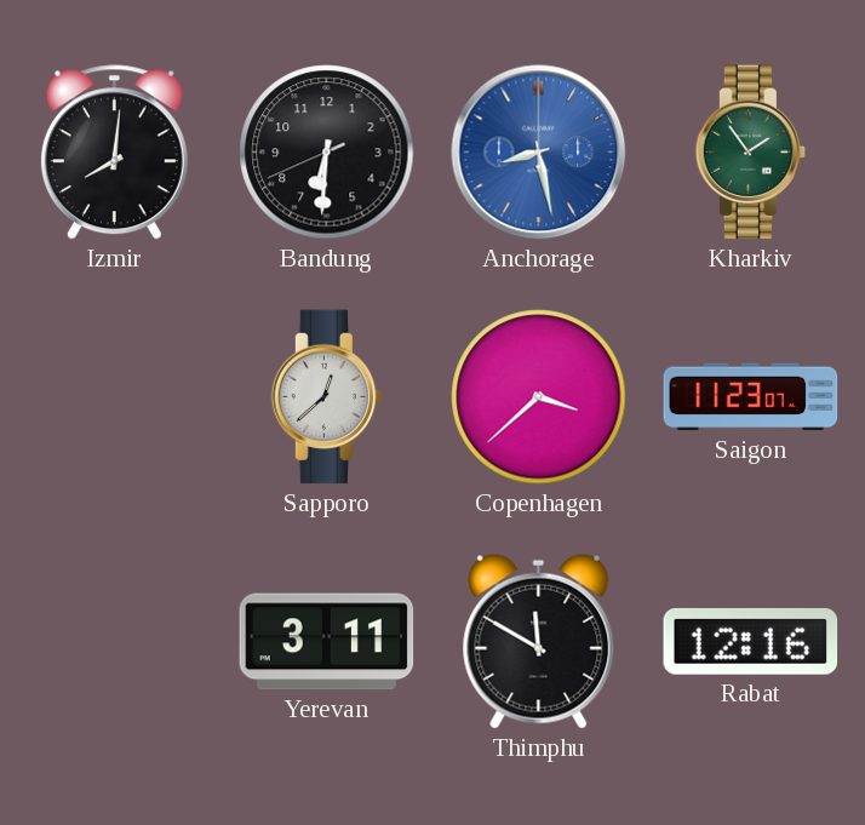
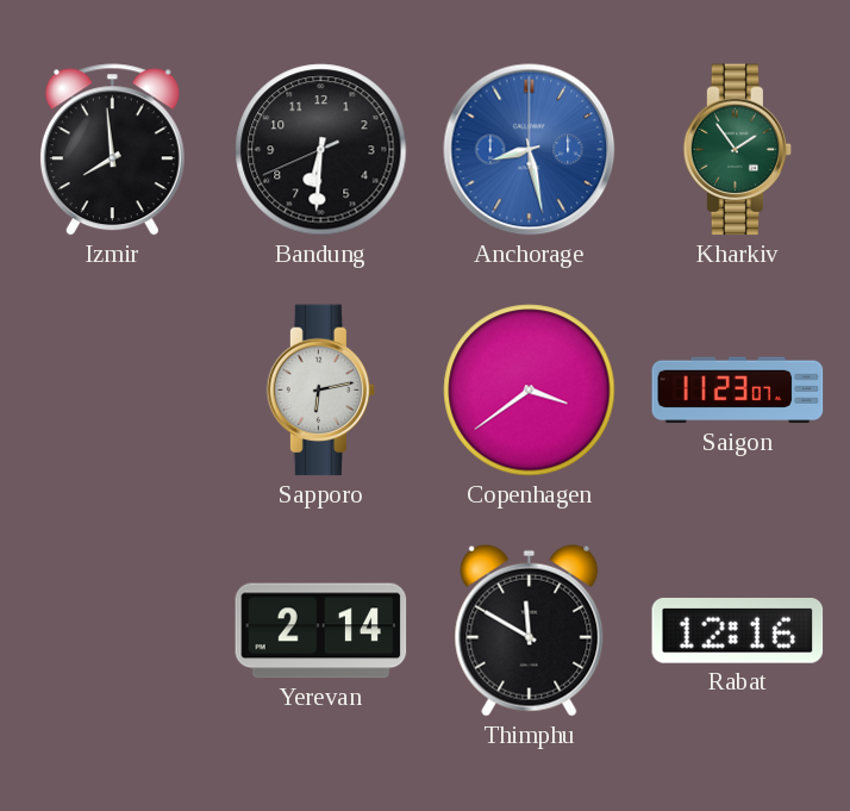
Izmir: 8:01 -> 7:59 (112, 150)
Sapporo: 12:38 -> 6:13 (321, 391)
Copenhagen: 3:38 -> 3:39 (530, 391)
Yerevan: 3:11 -> 2:14 (321, 631)
